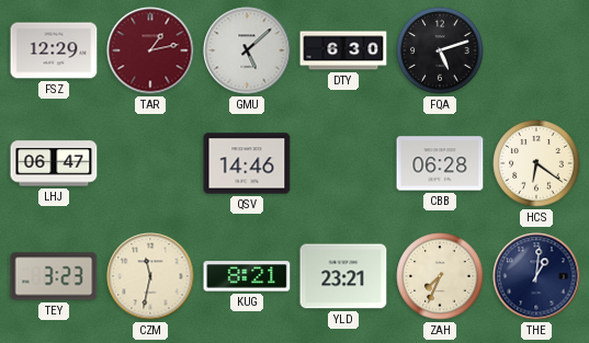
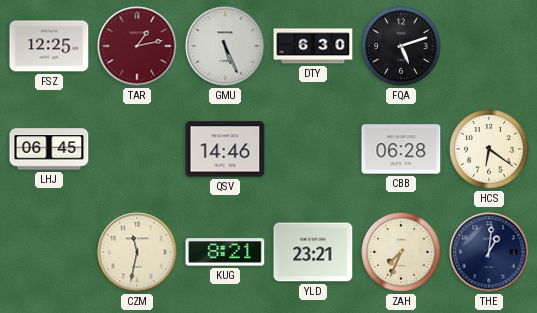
FSZ: 12:29 -> 12:25 (49, 46)
GMU: 5:08 -> 5:26 (225, 46)
LHJ: 06:47 -> 06:45 (49, 149)
TEY: 3:23 -> none (54, 276)
